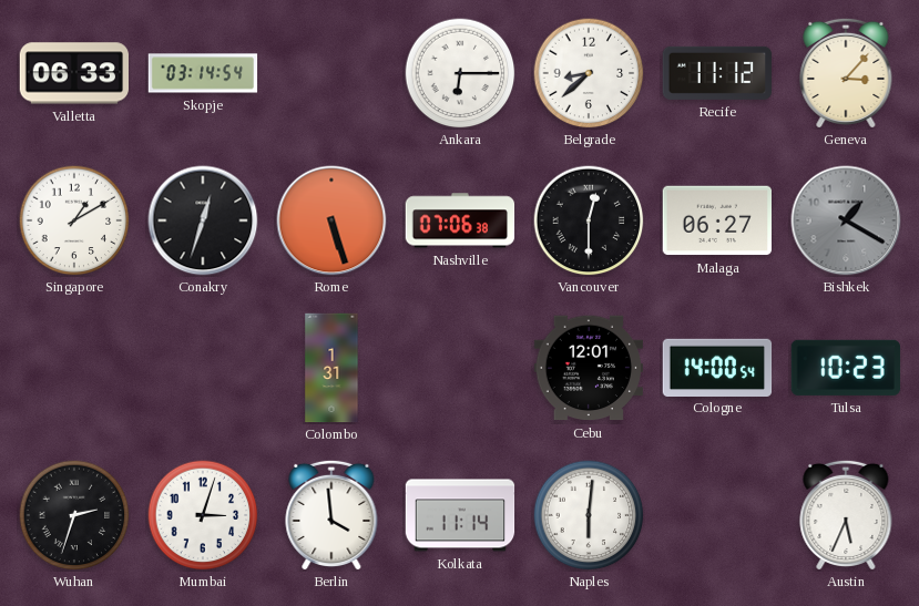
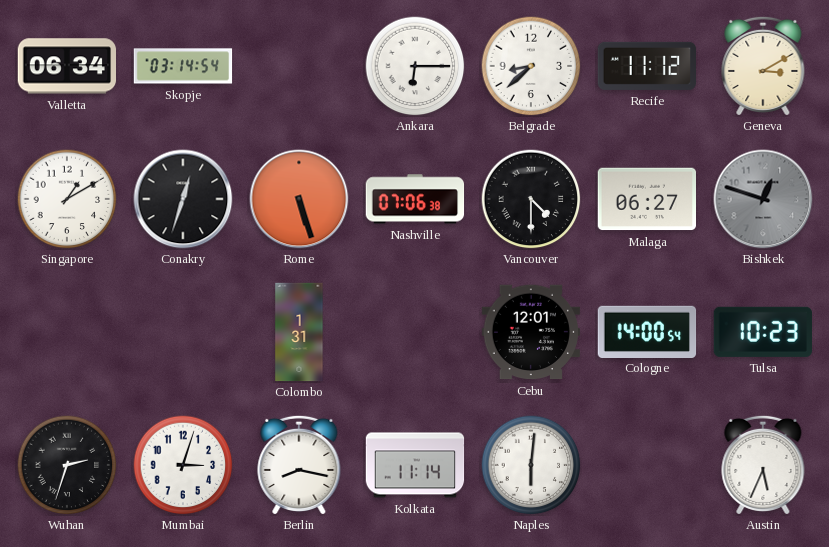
Valletta: 06:33 -> 06:34 (67, 66)
Geneva: 3:07 -> 3:10 (763, 65)
Vancouver: 12:30 -> 4:30 (531, 199)
Bishkek: 1:20 -> 12:48 (763, 199)
Berlin: 3:59 -> 8:17 (299, 464)
